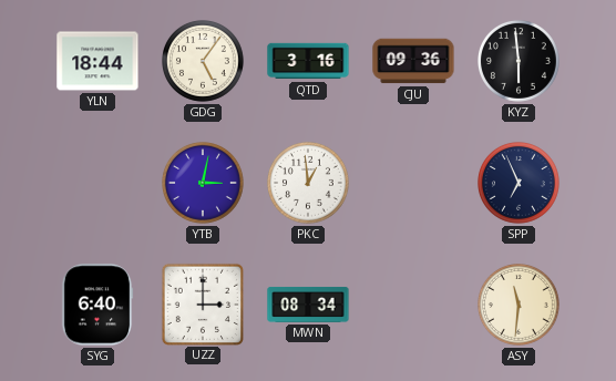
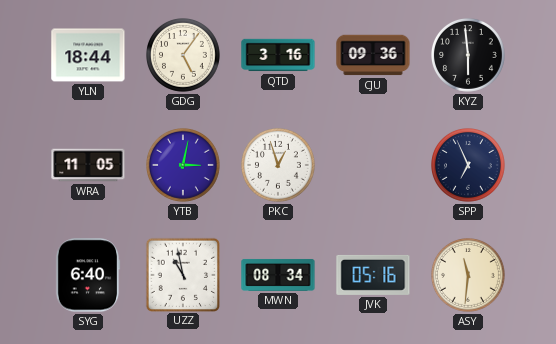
WRA: none -> 11:05 (88, 165)
PKC: 12:59 -> 12:57 (279, 166)
UZZ: 3:00 -> 10:58 (182, 274)
JVK: none -> 05:16 (373, 275)
